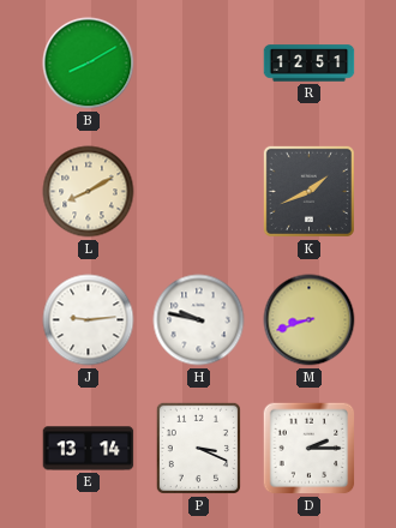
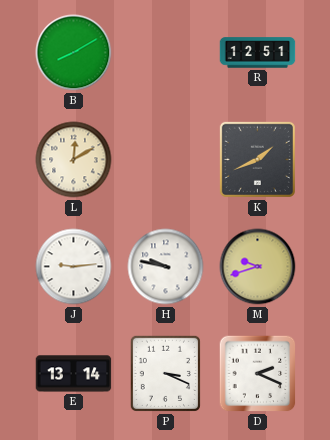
L: 8:10 -> 12:10 (74, 160)
M: 8:42 -> 9:42 (258, 267)
D: 2:15 -> 2:19 (258, 374)
